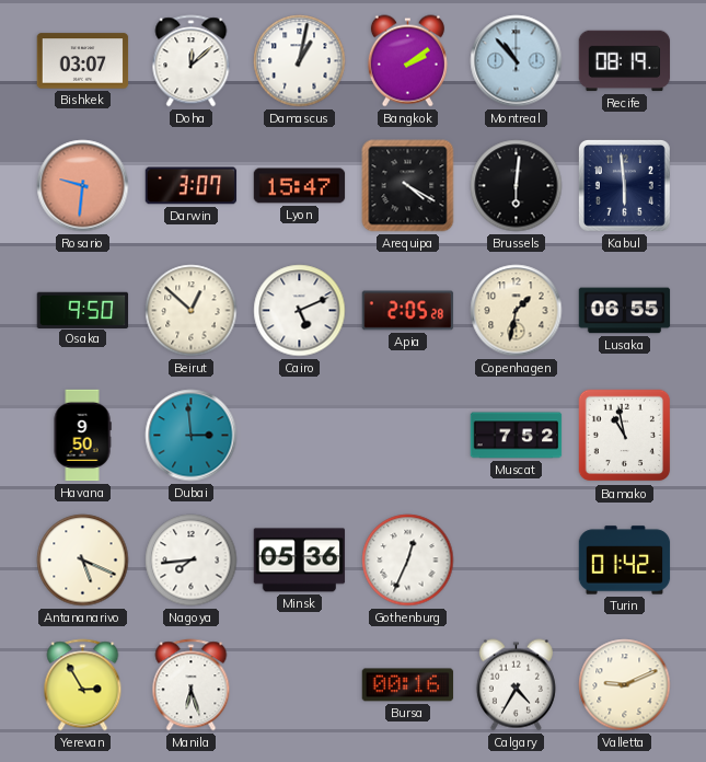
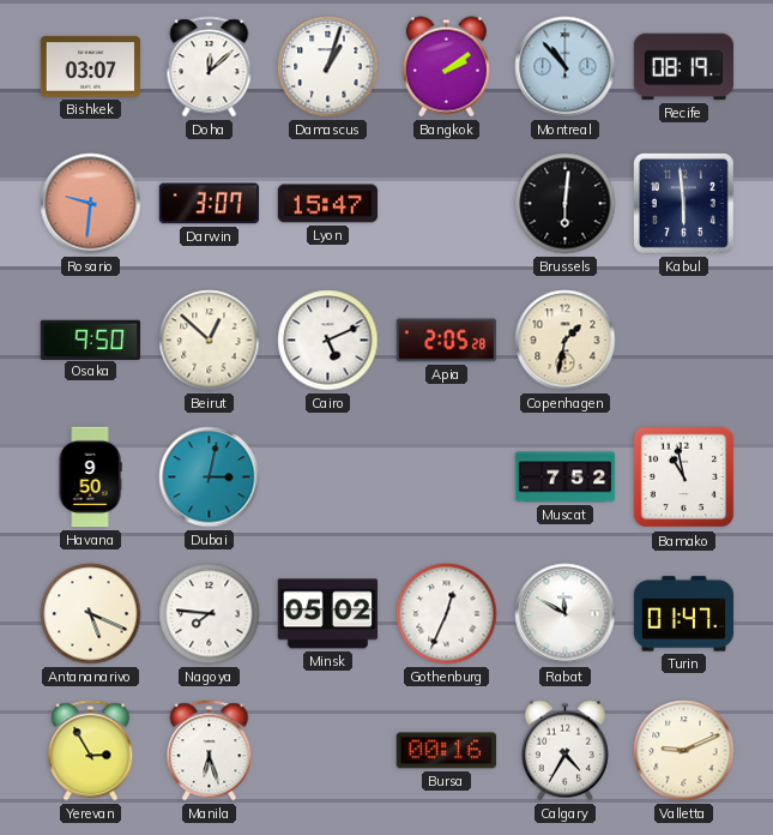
Damascus: 1:02 -> 1:03 (328, 67)
Arequipa: 4:20 -> none (408, 186)
Lusaka: 06:55 -> none (625, 311)
Dubai: 2:59 -> 3:02 (210, 477)
Nagoya: 7:44 -> 7:46 (210, 614)
Minsk: 05:36 -> 05:02 (328, 614)
Rabat: none -> 11:50 (566, 614)
Turin: 01:42 -> 01:47 (684, 614)
